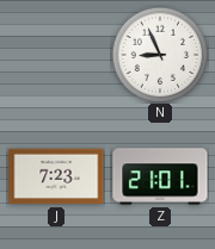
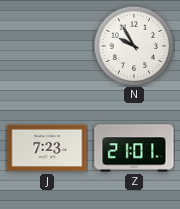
N: 8:56 -> 9:55 (134, 46)
